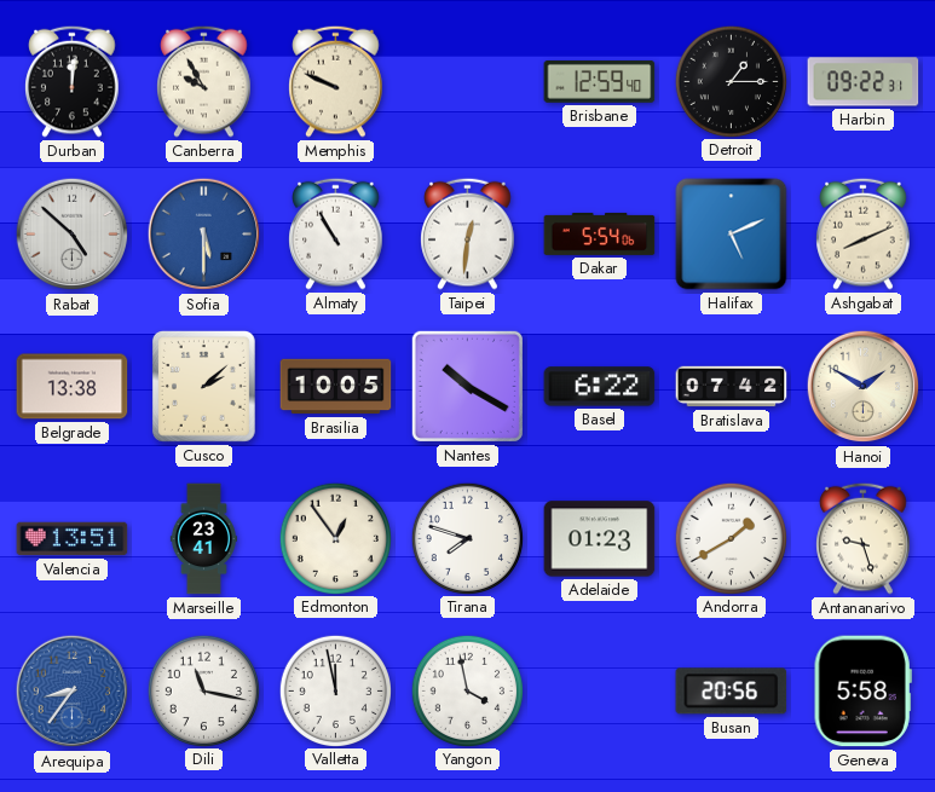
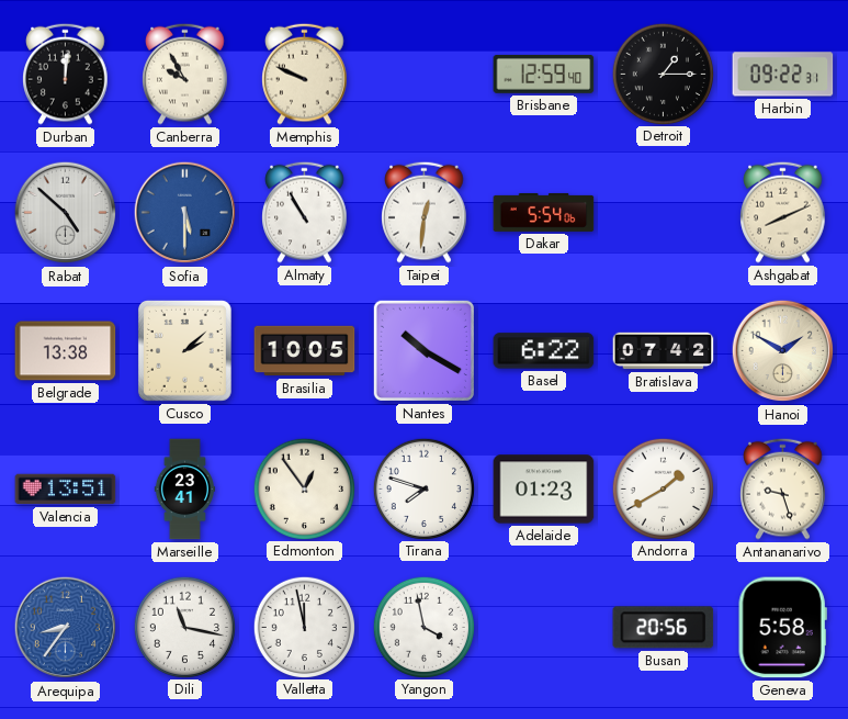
Halifax: 5:11 -> none (732, 235)
